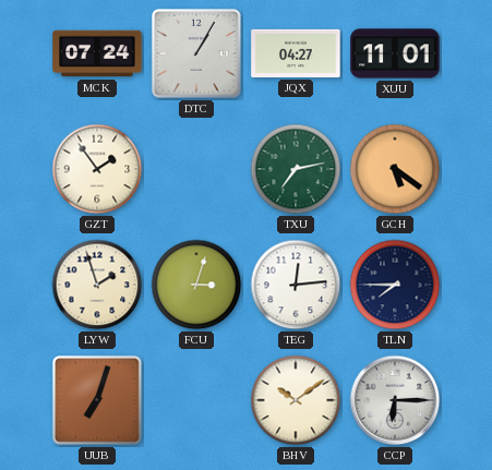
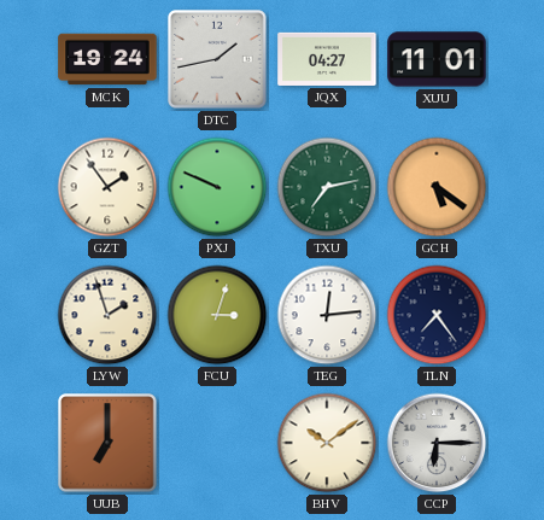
MCK: 07:24 -> 19:24 (107, 59)
DTC: 1:05 -> 1:43 (217, 59)
PXJ: none -> 9:49 (217, 187)
TLN: 7:45 -> 7:24 (437, 315)
UUB: 7:03 -> 7:00 (107, 443)
